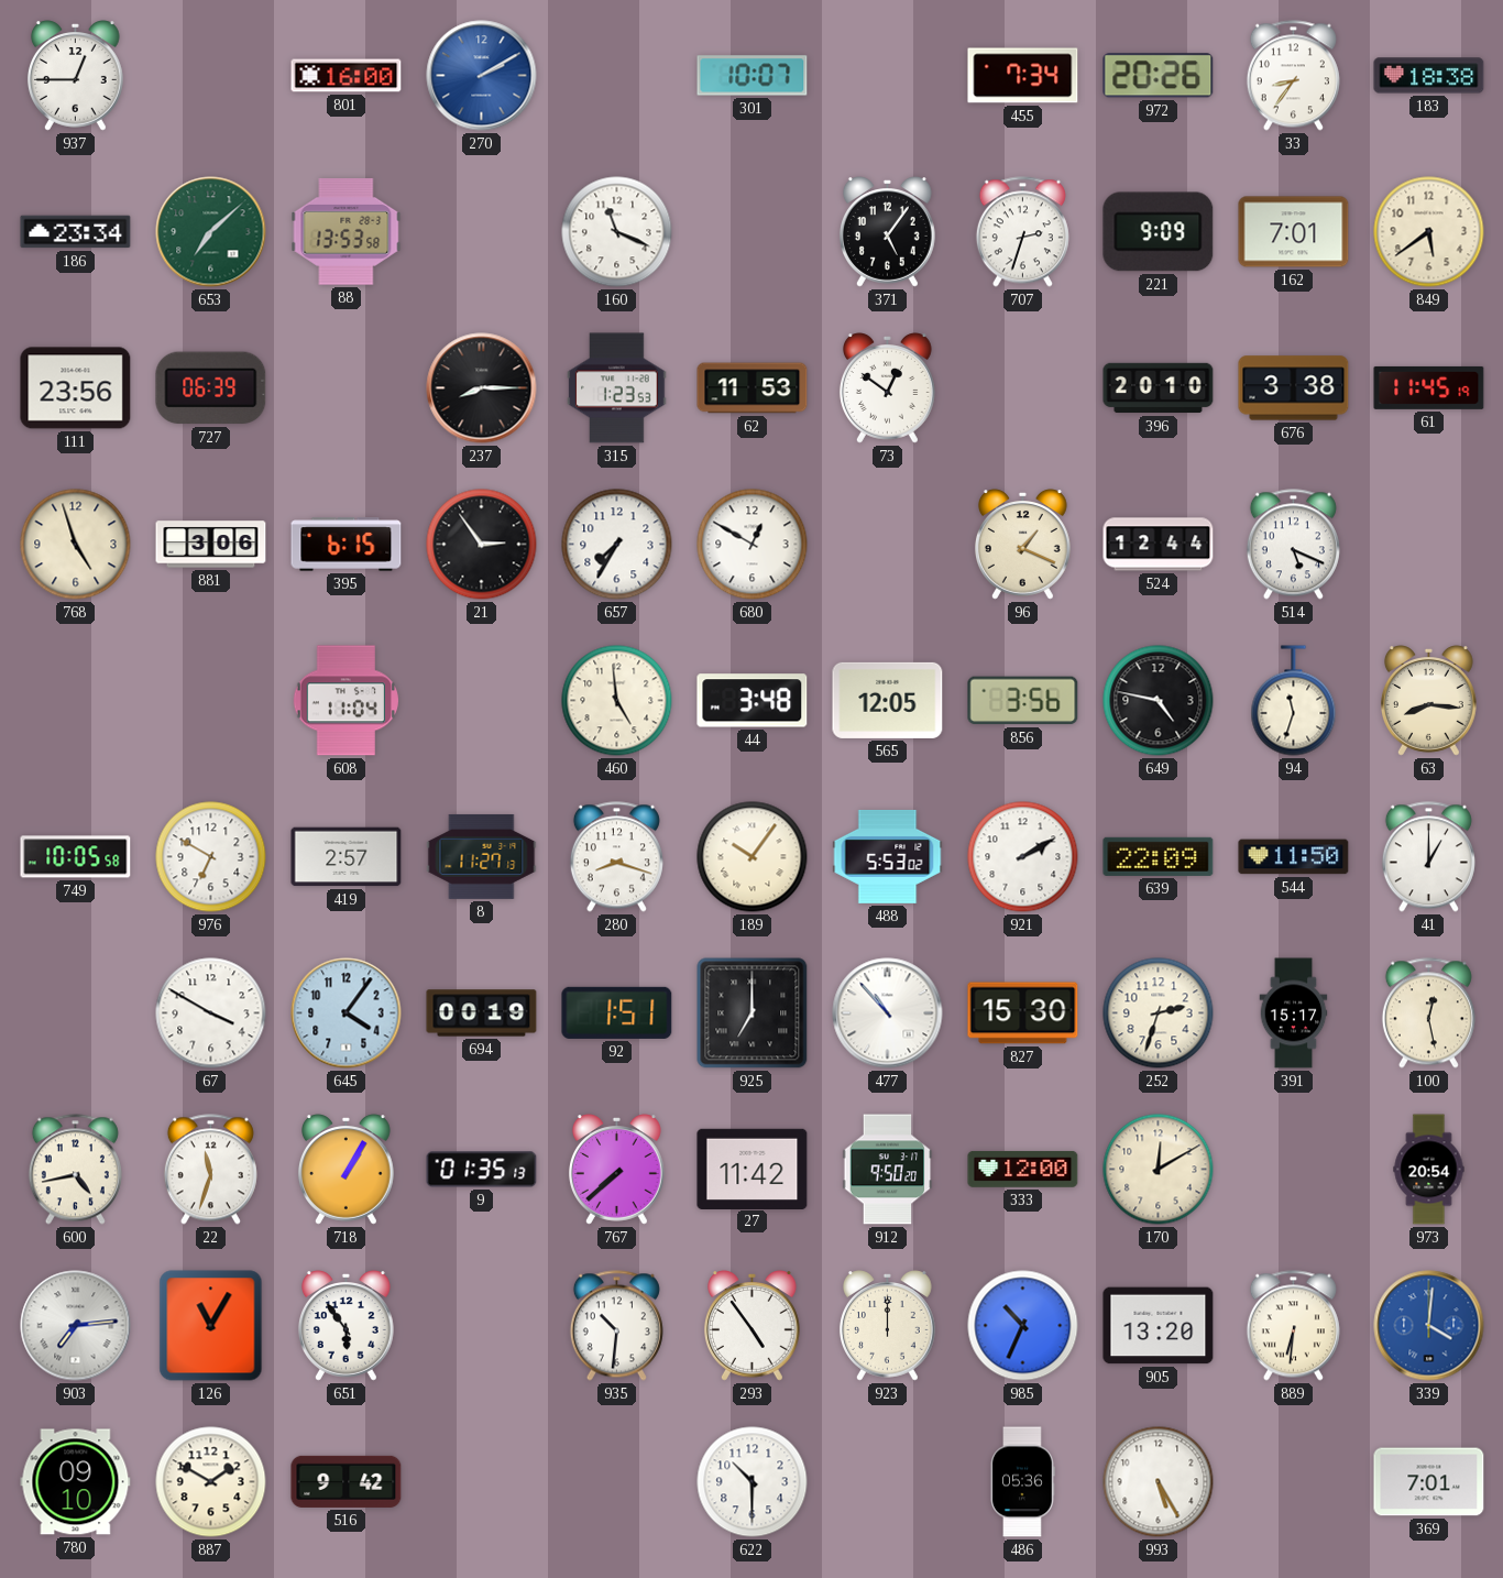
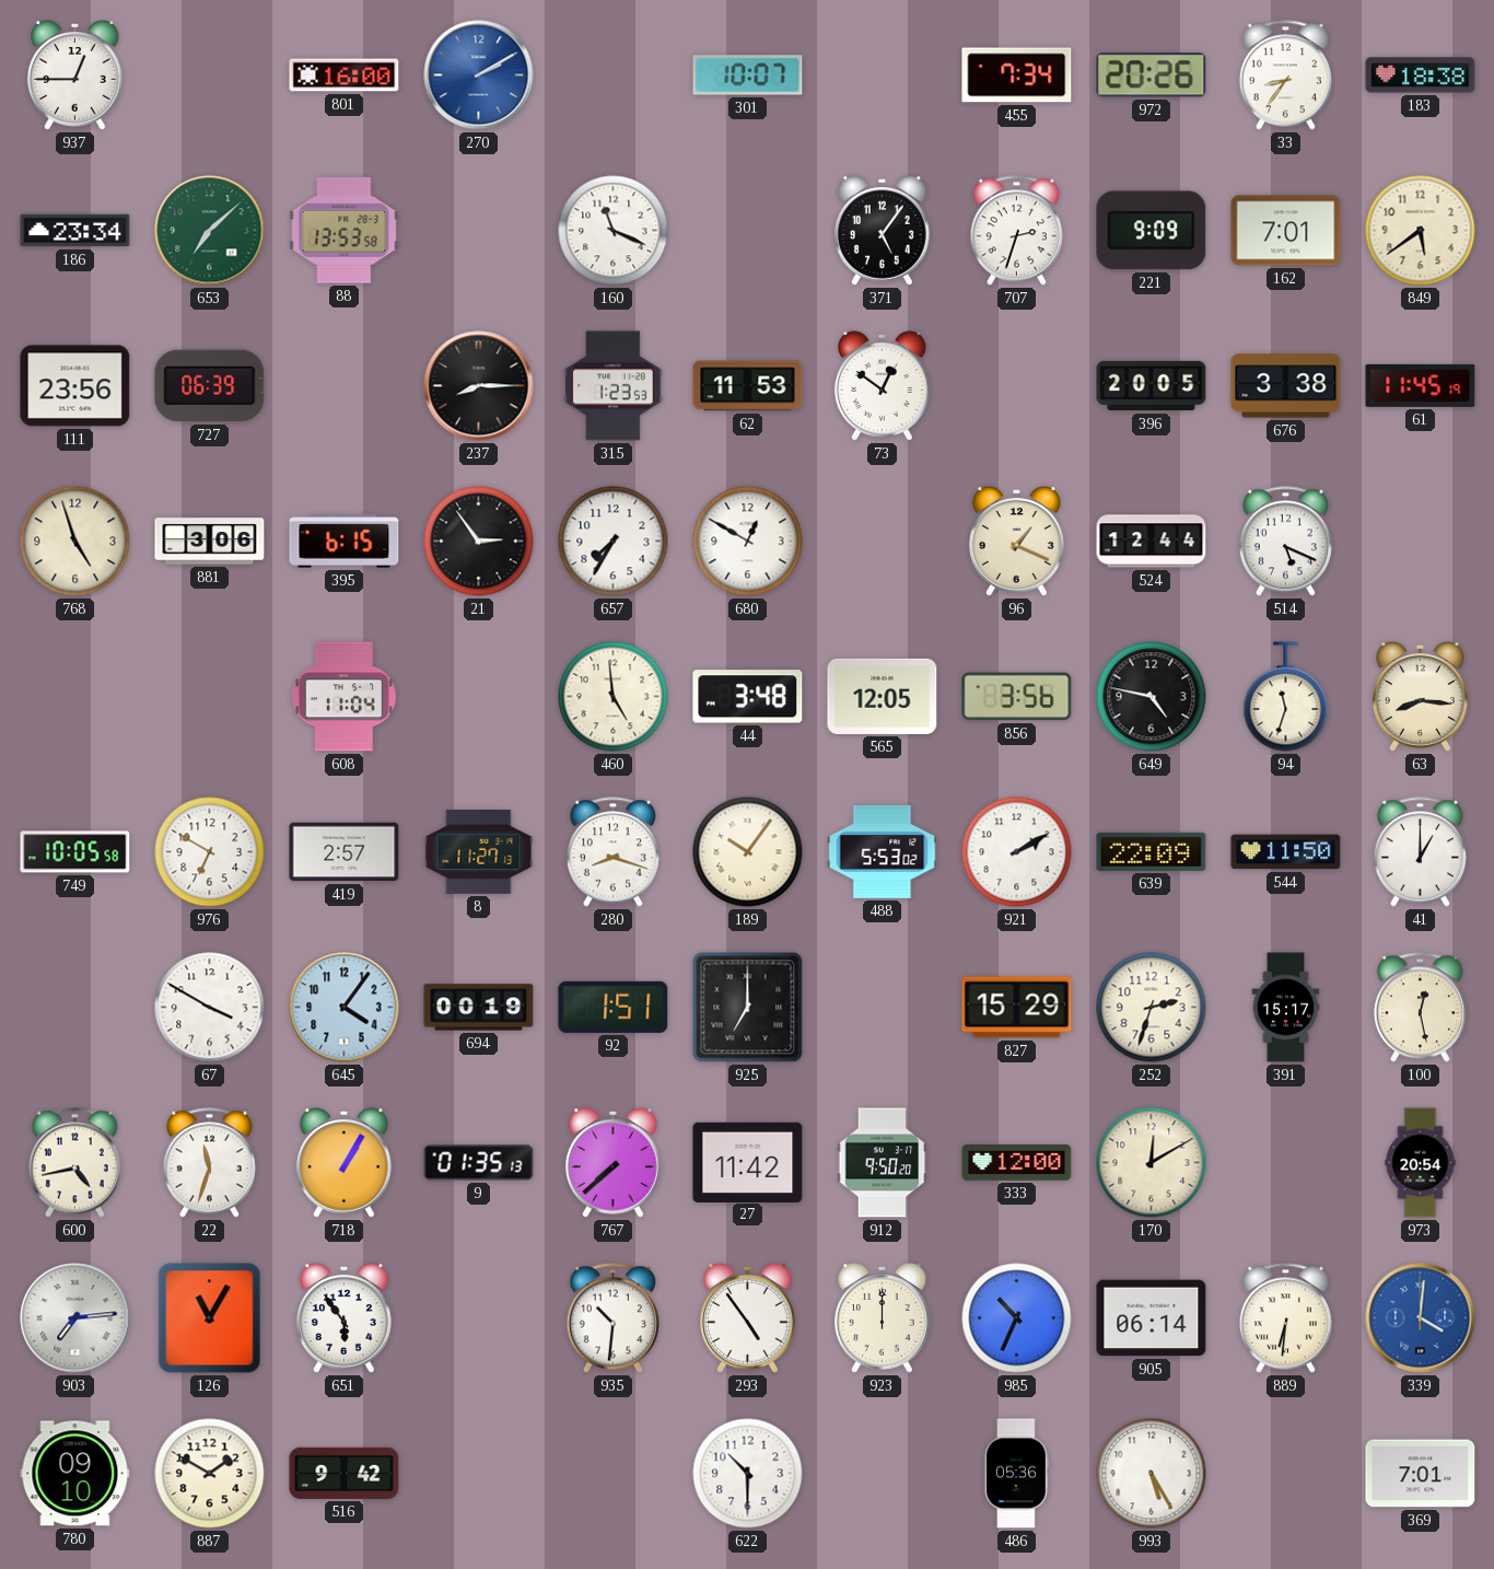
396: 20:10 -> 20:05 (1152, 386)
477: 10:53 -> none (888, 1013)
827: 15:30 -> 15:29 (1017, 1008)
905: 13:20 -> 06:14 (1152, 1318)
